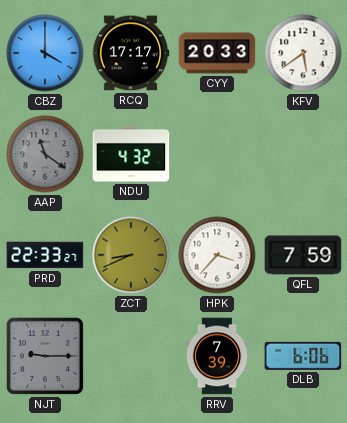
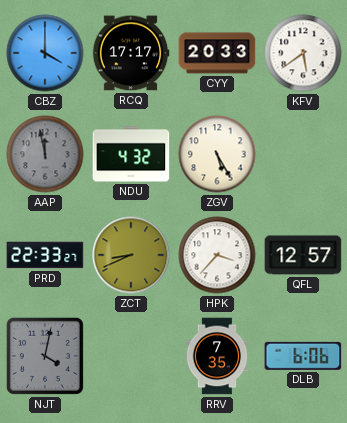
AAP: 11:21 -> 11:58 (45, 154)
ZGV: none -> 5:25 (217, 154)
QFL: 7:59 -> 12:57 (303, 255)
NJT: 9:15 -> 4:02 (45, 356)
RRV: 7:39 -> 7:35 (217, 356)
